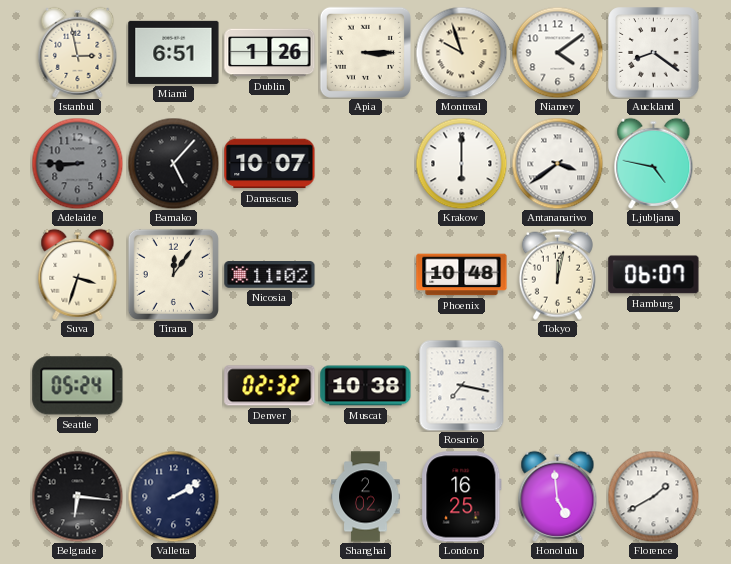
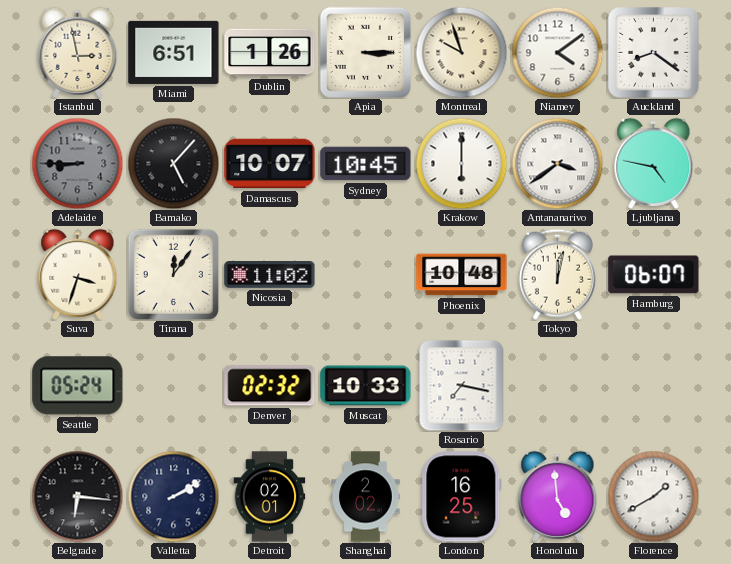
Sydney: none -> 10:45 (366, 164)
Muscat: 10:38 -> 10:33 (366, 386)
Detroit: none -> 02:01 (270, 497)
